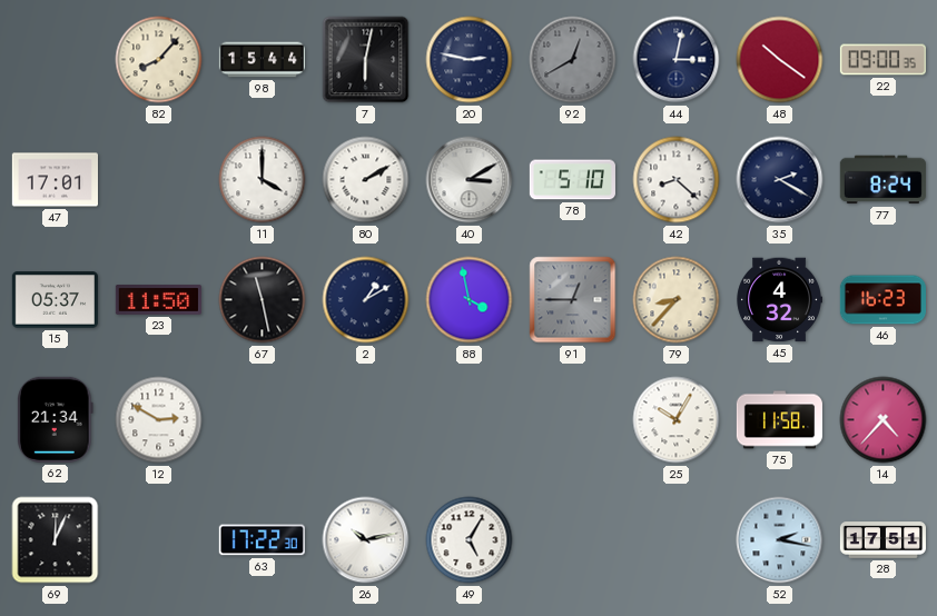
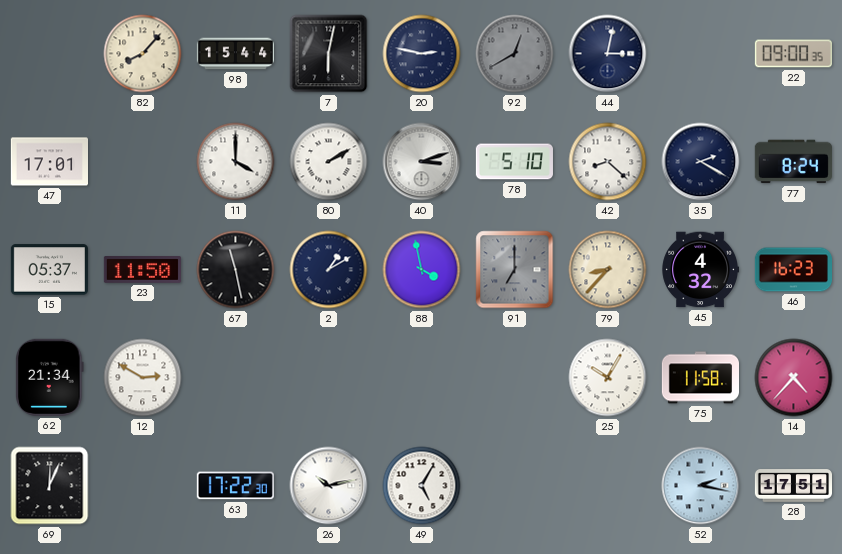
48: 10:21 -> none (780, 60)
40: 3:10 -> 3:12 (422, 162)
91: 12:45 -> 7:00 (515, 270)
